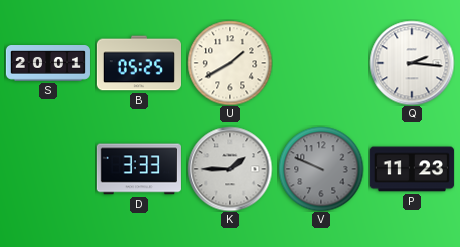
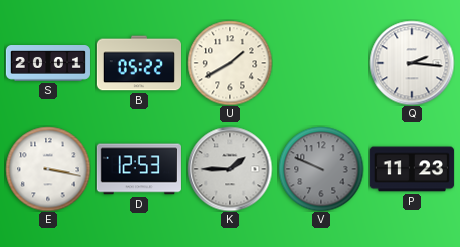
B: 05:25 -> 05:22 (139, 63)
E: none -> 3:17 (48, 169)
D: 3:33 -> 12:53 (139, 169)
